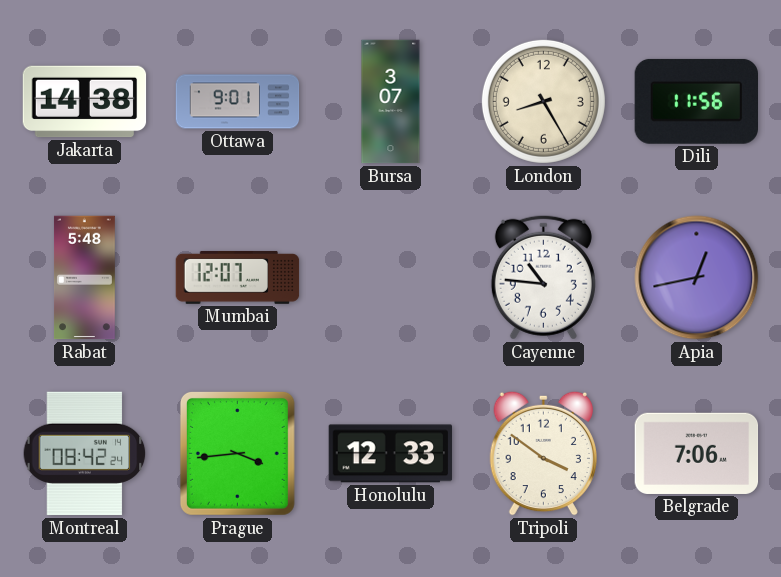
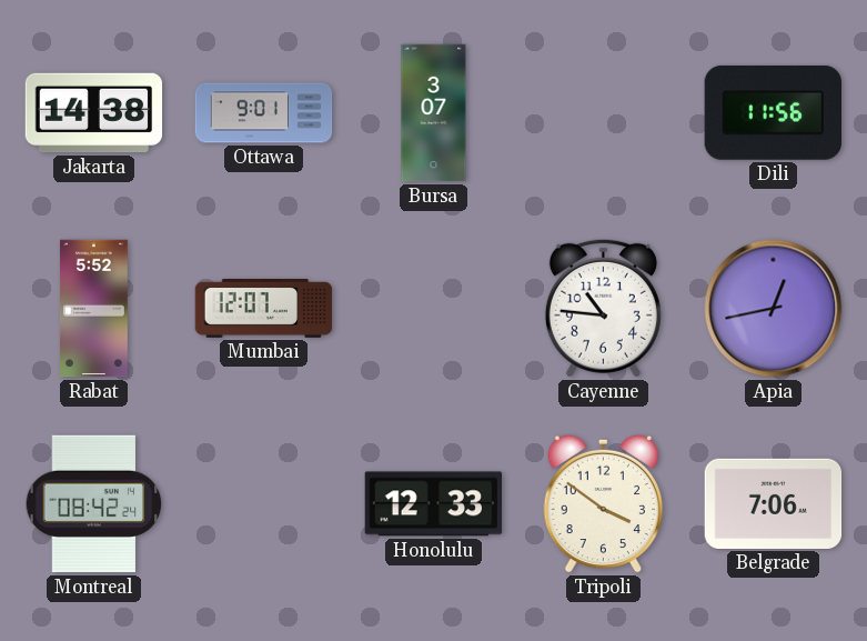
London: 8:25 -> none (543, 101)
Rabat: 5:48 -> 5:52 (93, 309)
Prague: 3:44 -> none (237, 453)
